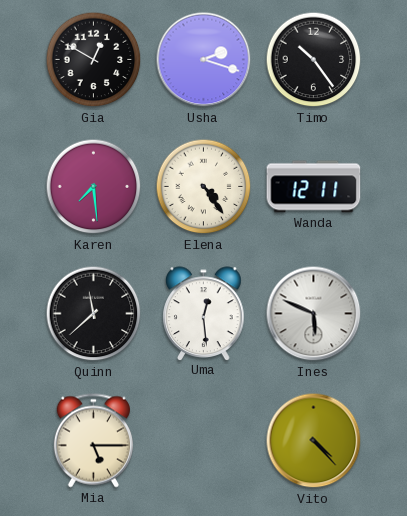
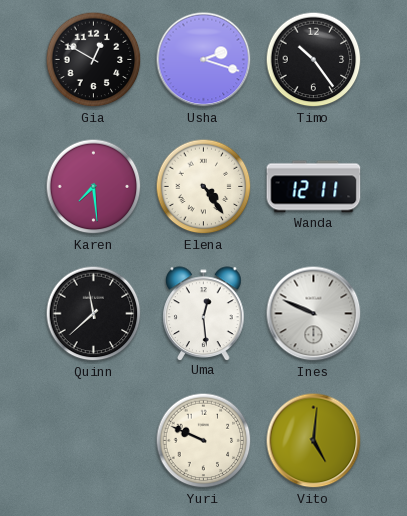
Ines: 5:49 -> 9:49 (314, 314)
Mia: 5:15 -> none (93, 441)
Yuri: none -> 9:49 (204, 441)
Vito: 4:23 -> 5:01 (314, 441)
